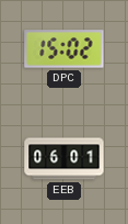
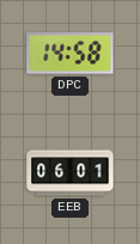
DPC: 15:02 -> 14:58 (71, 54)
